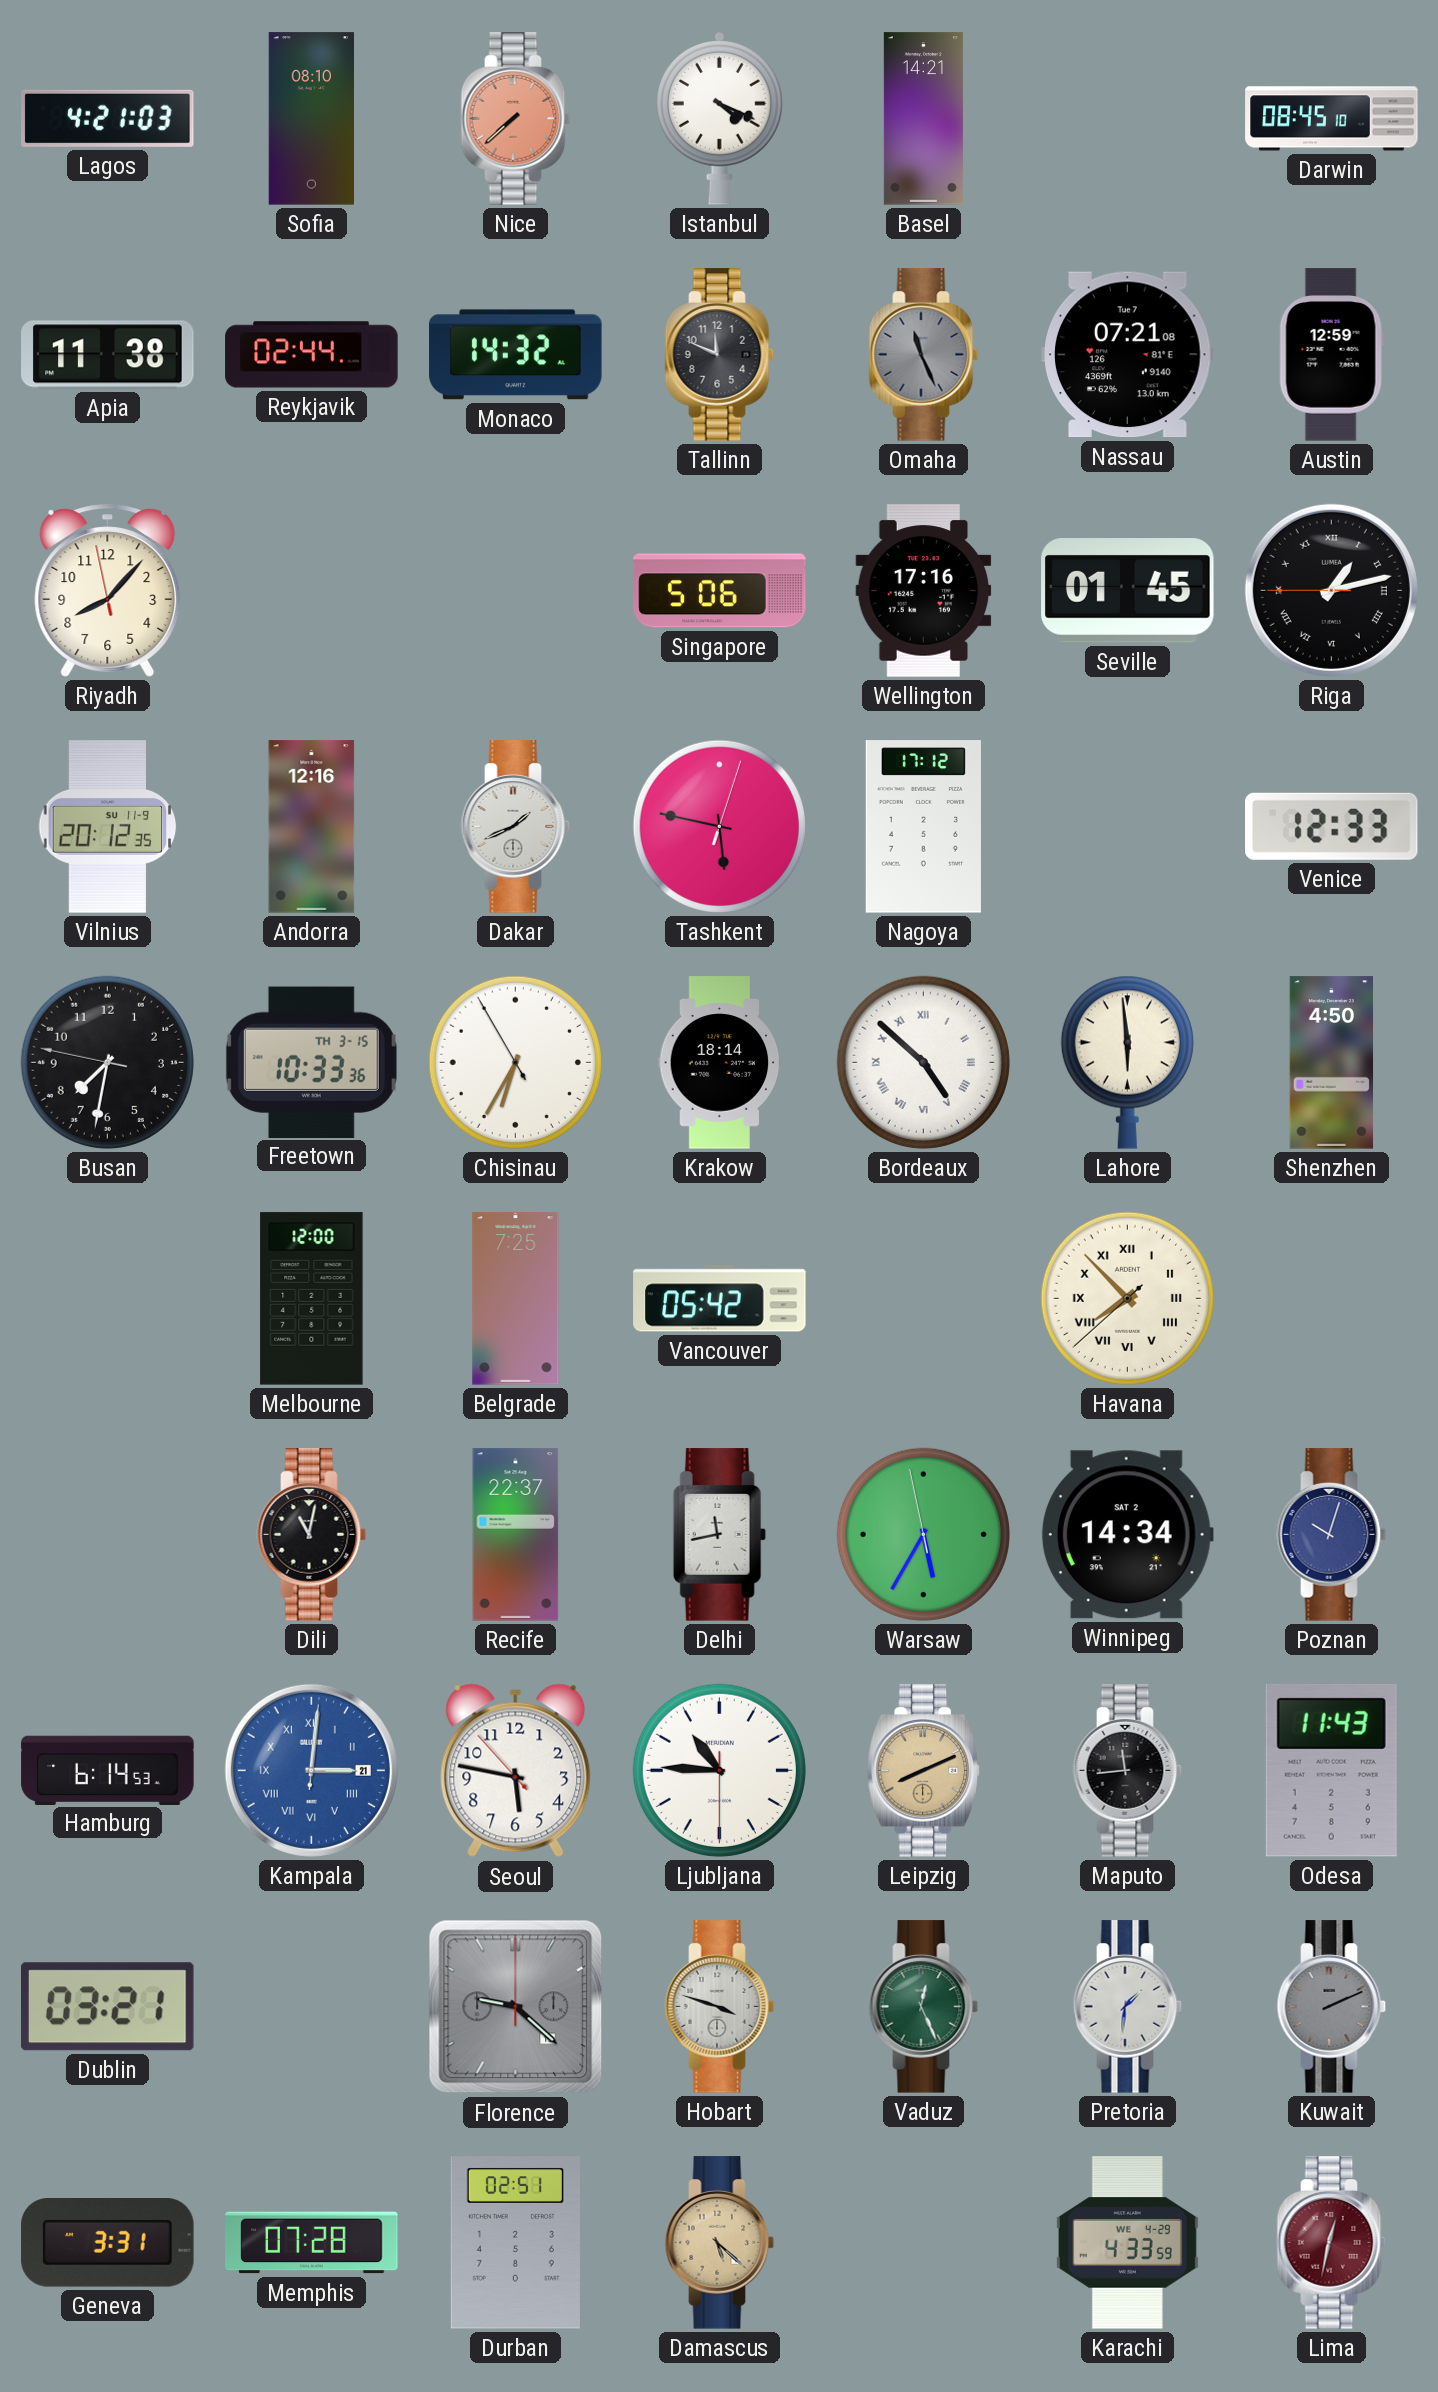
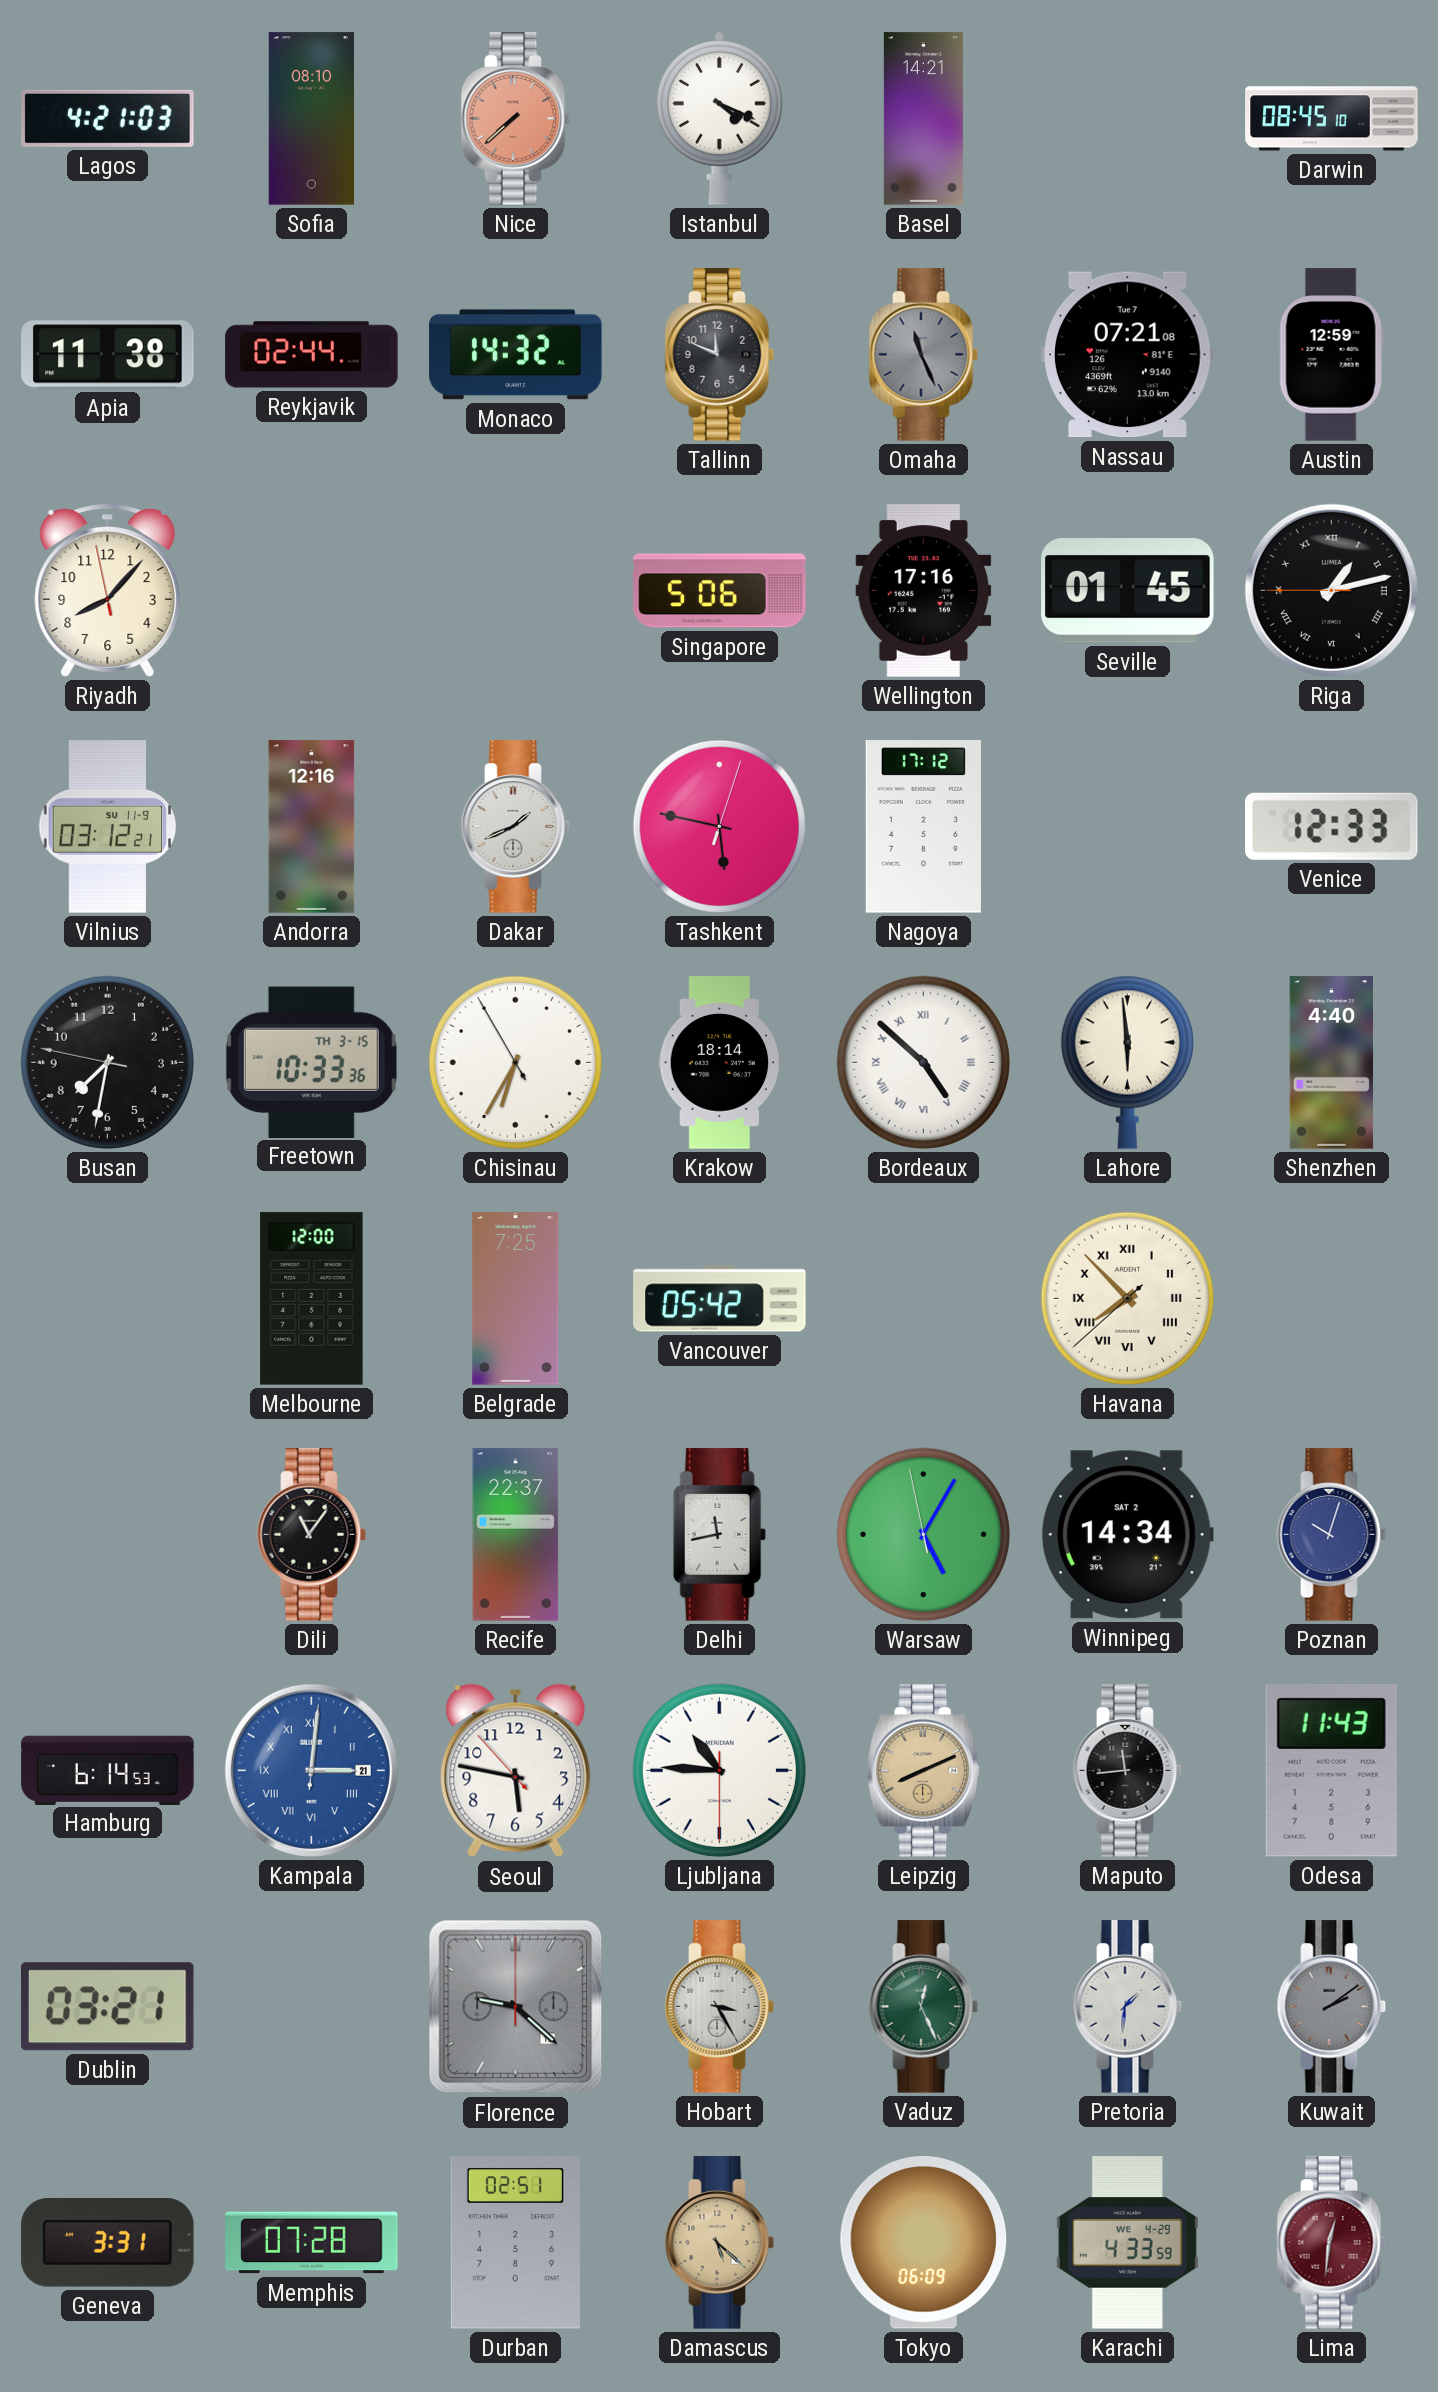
Vilnius: 20:12 -> 03:12 (108, 827)
Shenzhen: 4:50 -> 4:40 (1332, 1063)
Dili: 11:02 -> 11:06 (312, 1535)
Warsaw: 5:34 -> 5:04 (923, 1534)
Hobart: 3:48 -> 3:25 (720, 2007)
Kuwait: 2:11 -> 2:09 (1332, 2007)
Tokyo: none -> 06:09 (924, 2243)
Lima: 12:32 -> 12:31 (1332, 2243)
